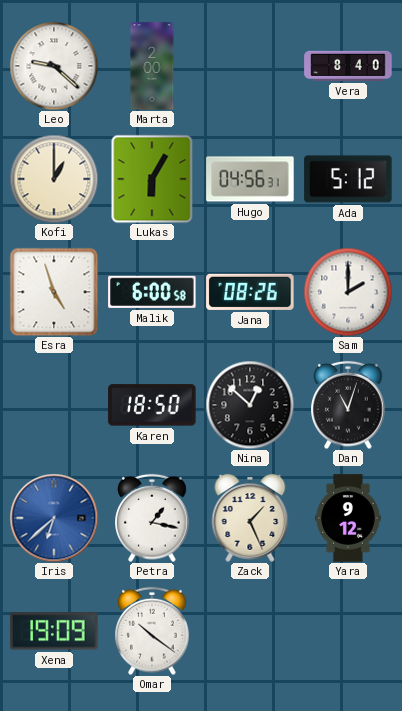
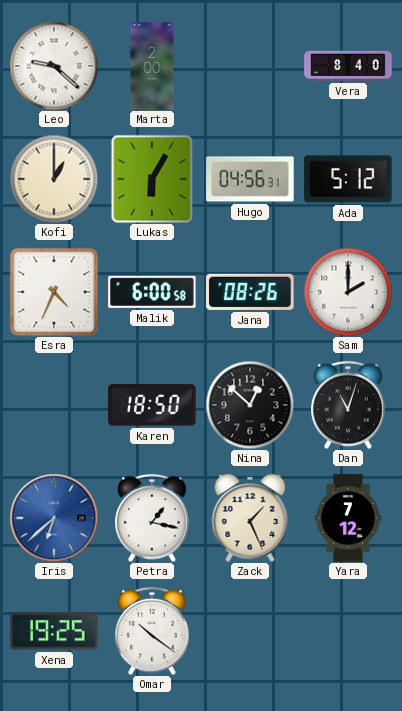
Esra: 4:57 -> 4:34 (54, 292)
Yara: 9:12 -> 7:12 (348, 518)
Xena: 19:09 -> 19:25 (54, 631)
